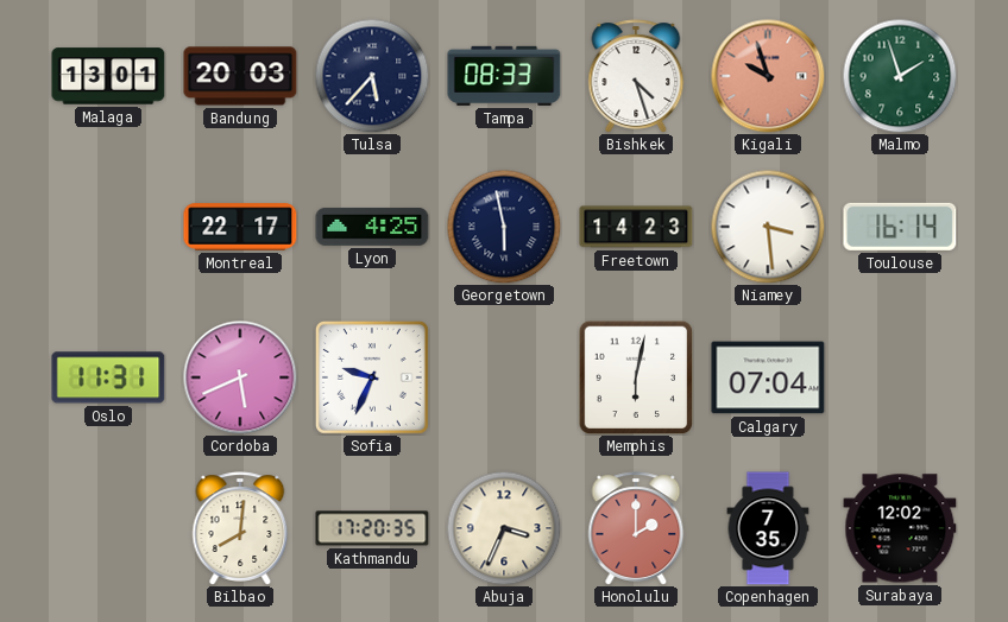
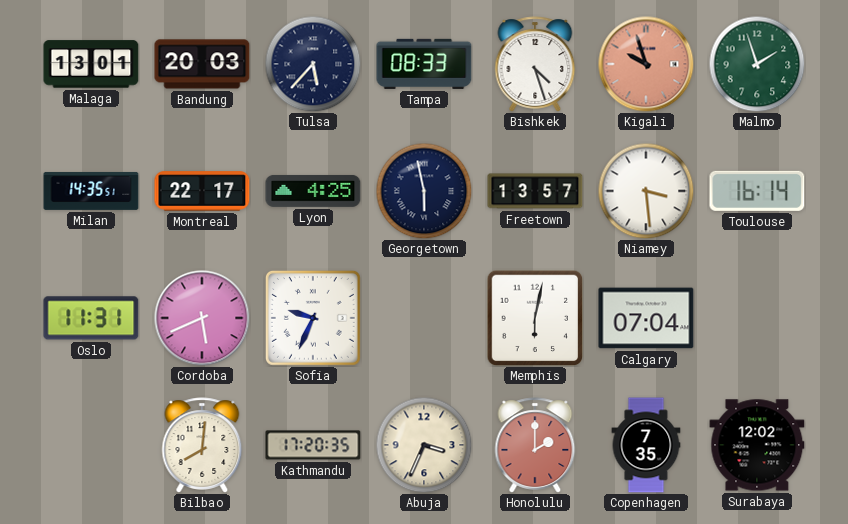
Milan: none -> 14:35 (91, 191)
Freetown: 14:23 -> 13:57 (535, 191)
